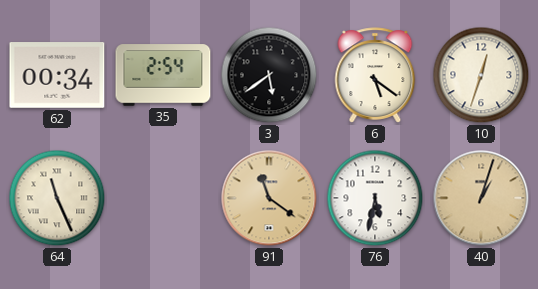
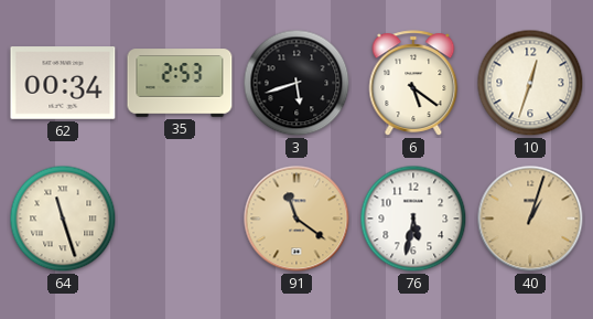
35: 2:54 -> 2:53 (180, 83)
3: 5:39 -> 5:42 (296, 83)
64: 11:26 -> 11:27 (63, 219)
